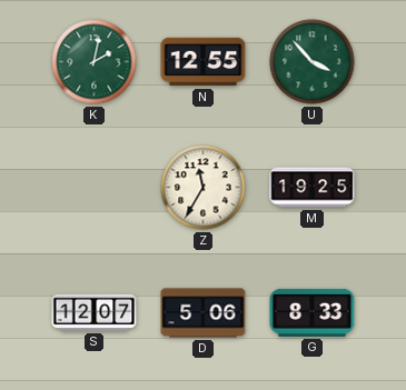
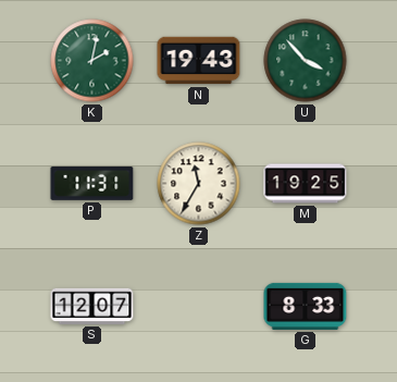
N: 12:55 -> 19:43 (199, 61)
P: none -> 11:31 (92, 183)
D: 5:06 -> none (204, 313)
